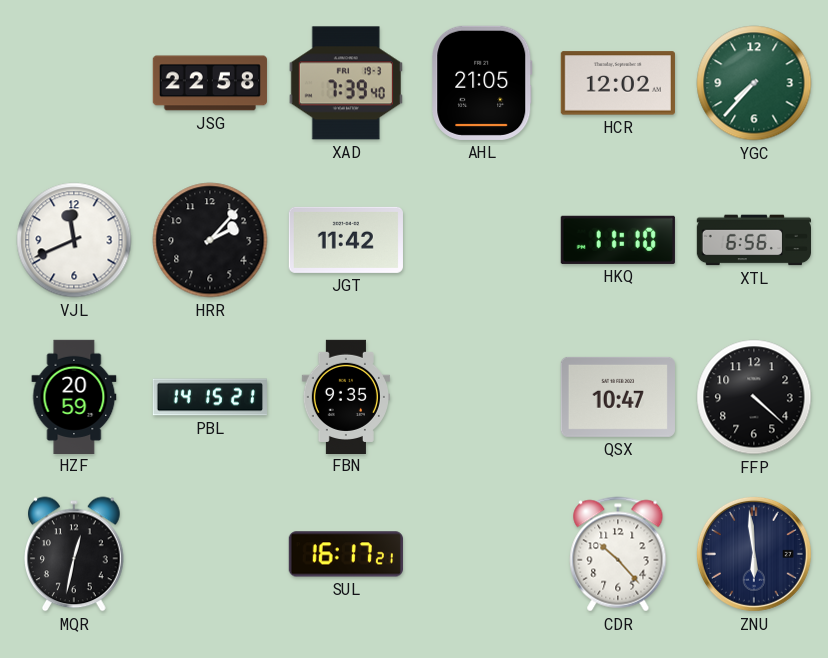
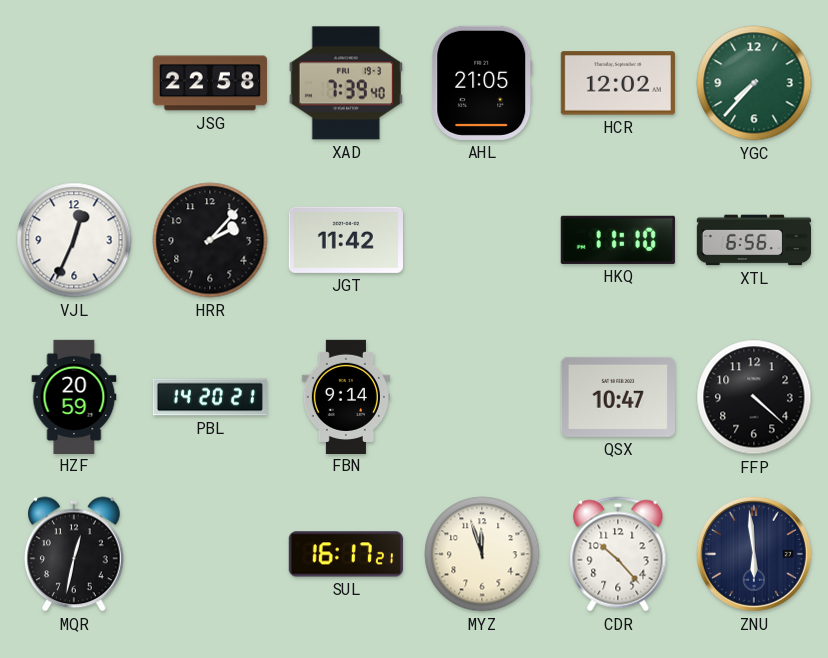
VJL: 11:41 -> 12:34 (74, 240)
PBL: 14:15 -> 14:20 (209, 397)
FBN: 9:35 -> 9:14 (346, 396)
MYZ: none -> 11:57 (482, 554)
